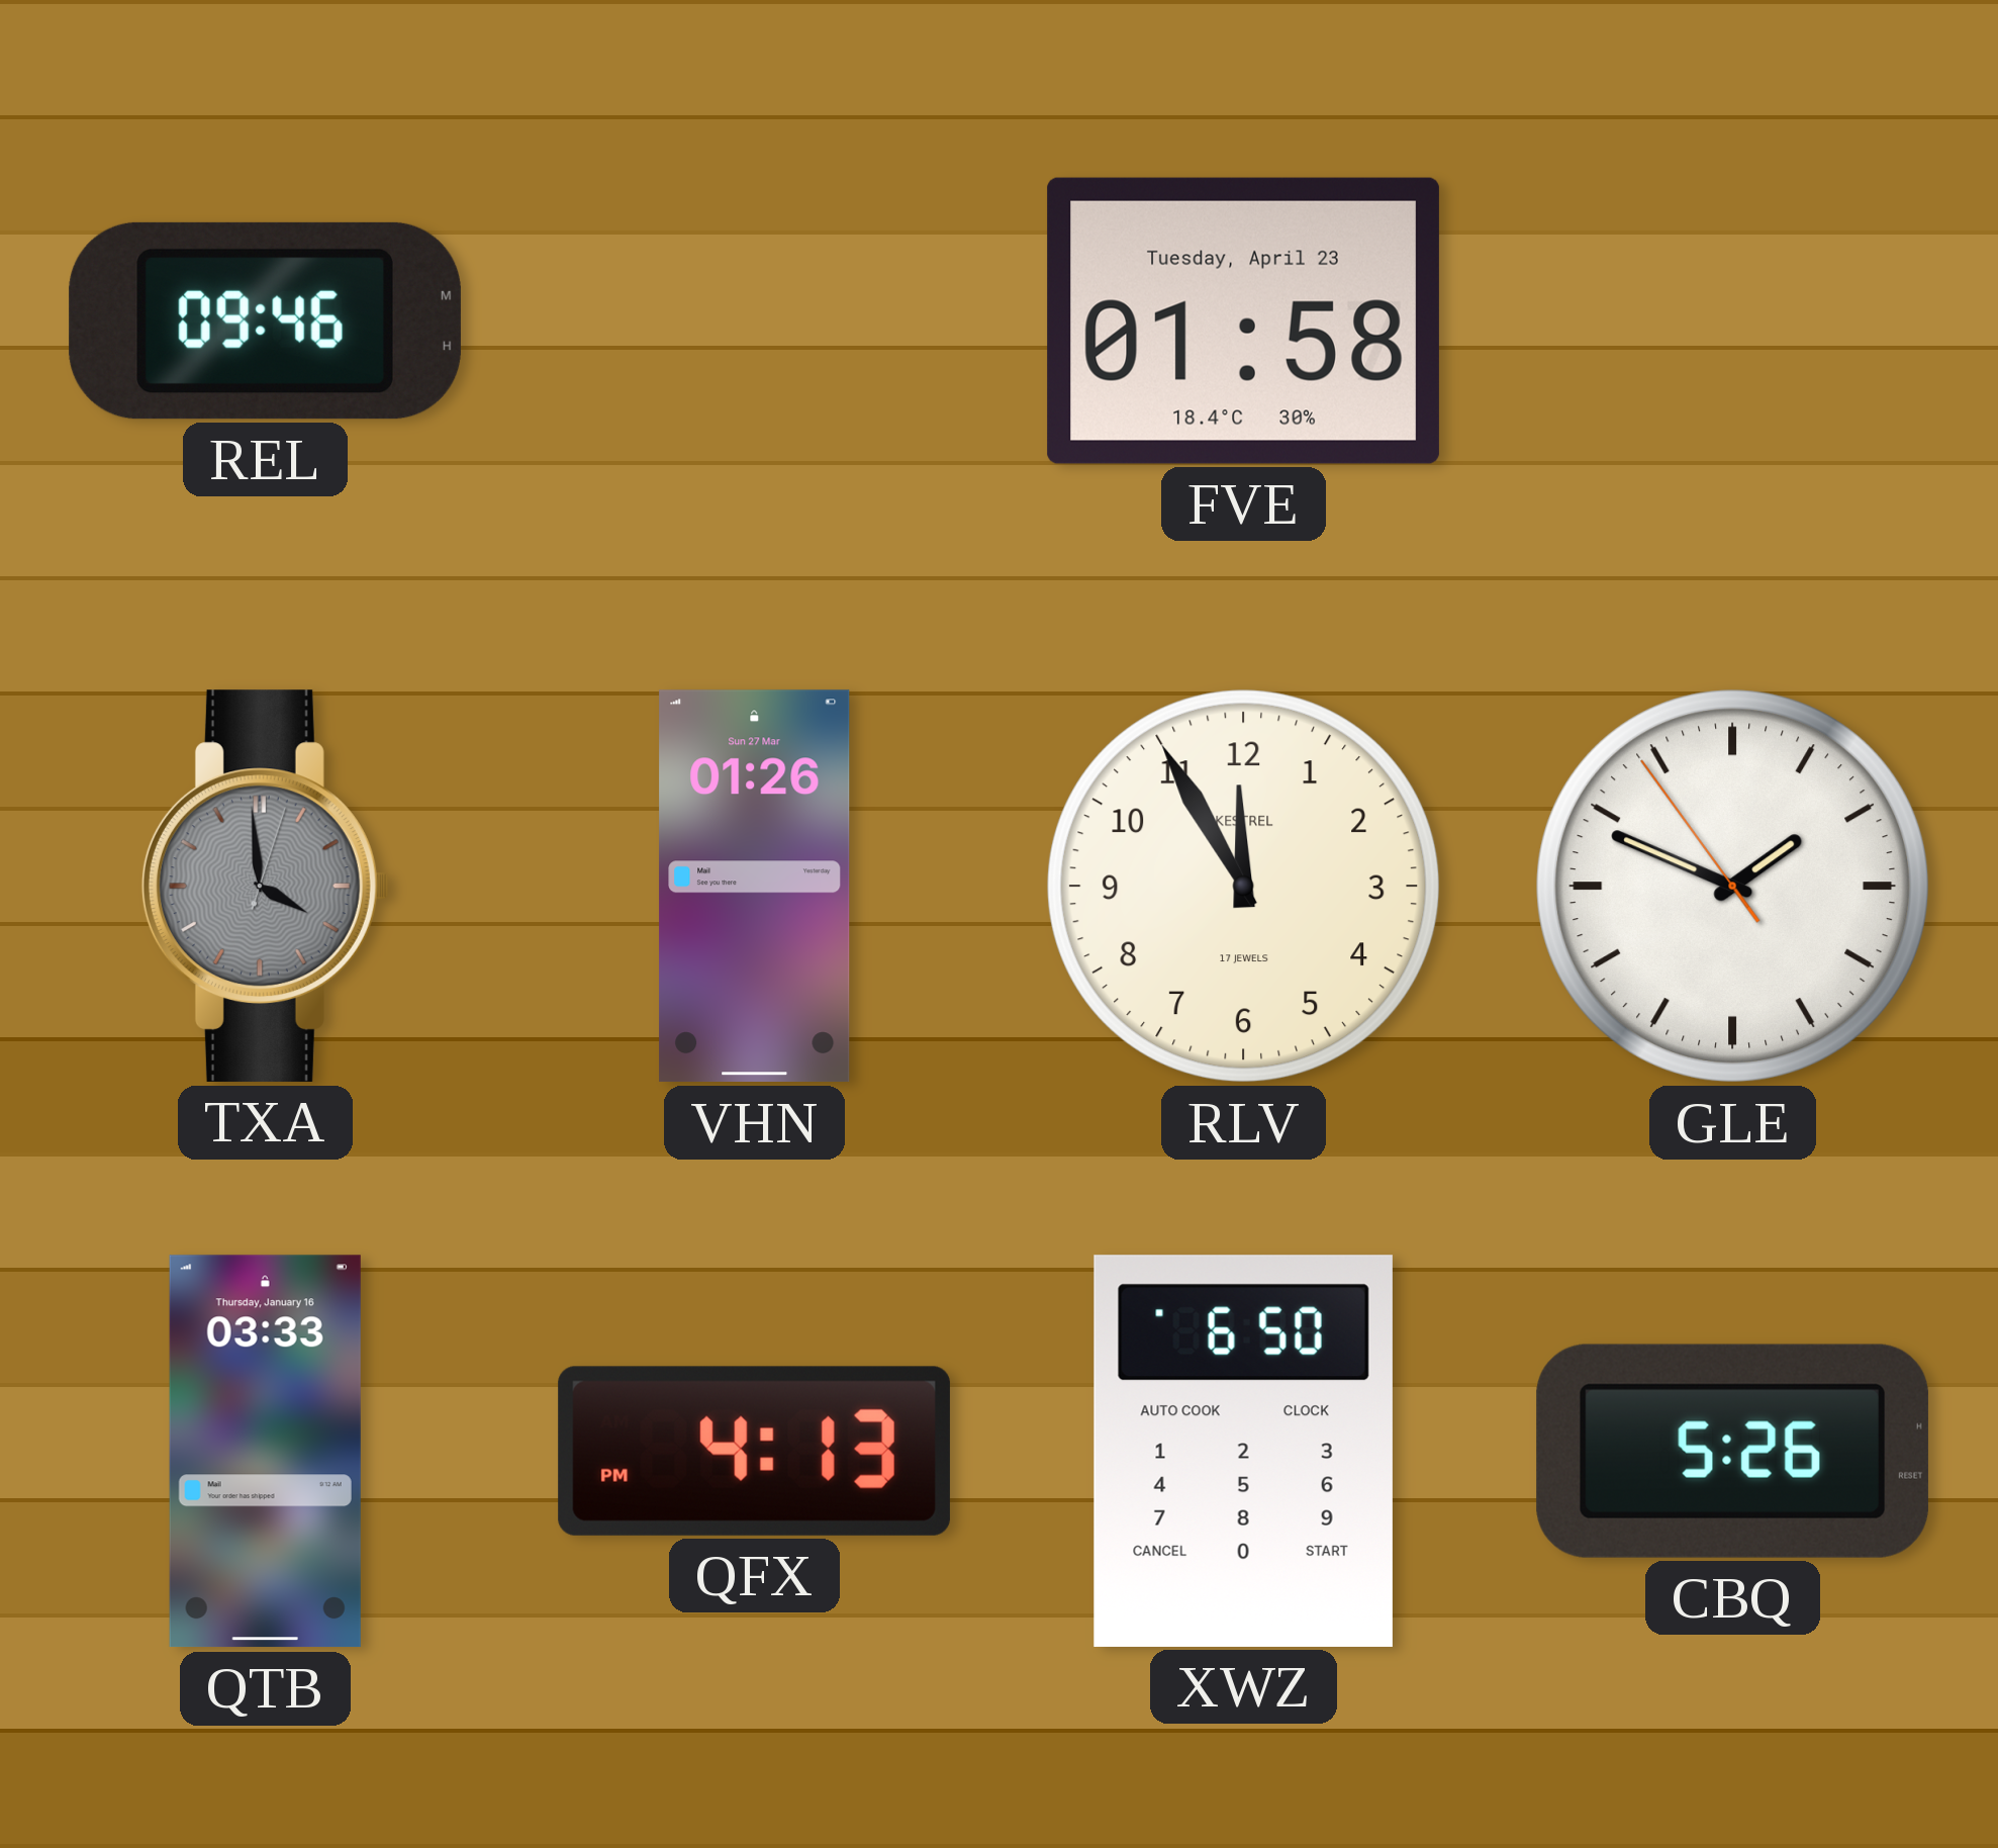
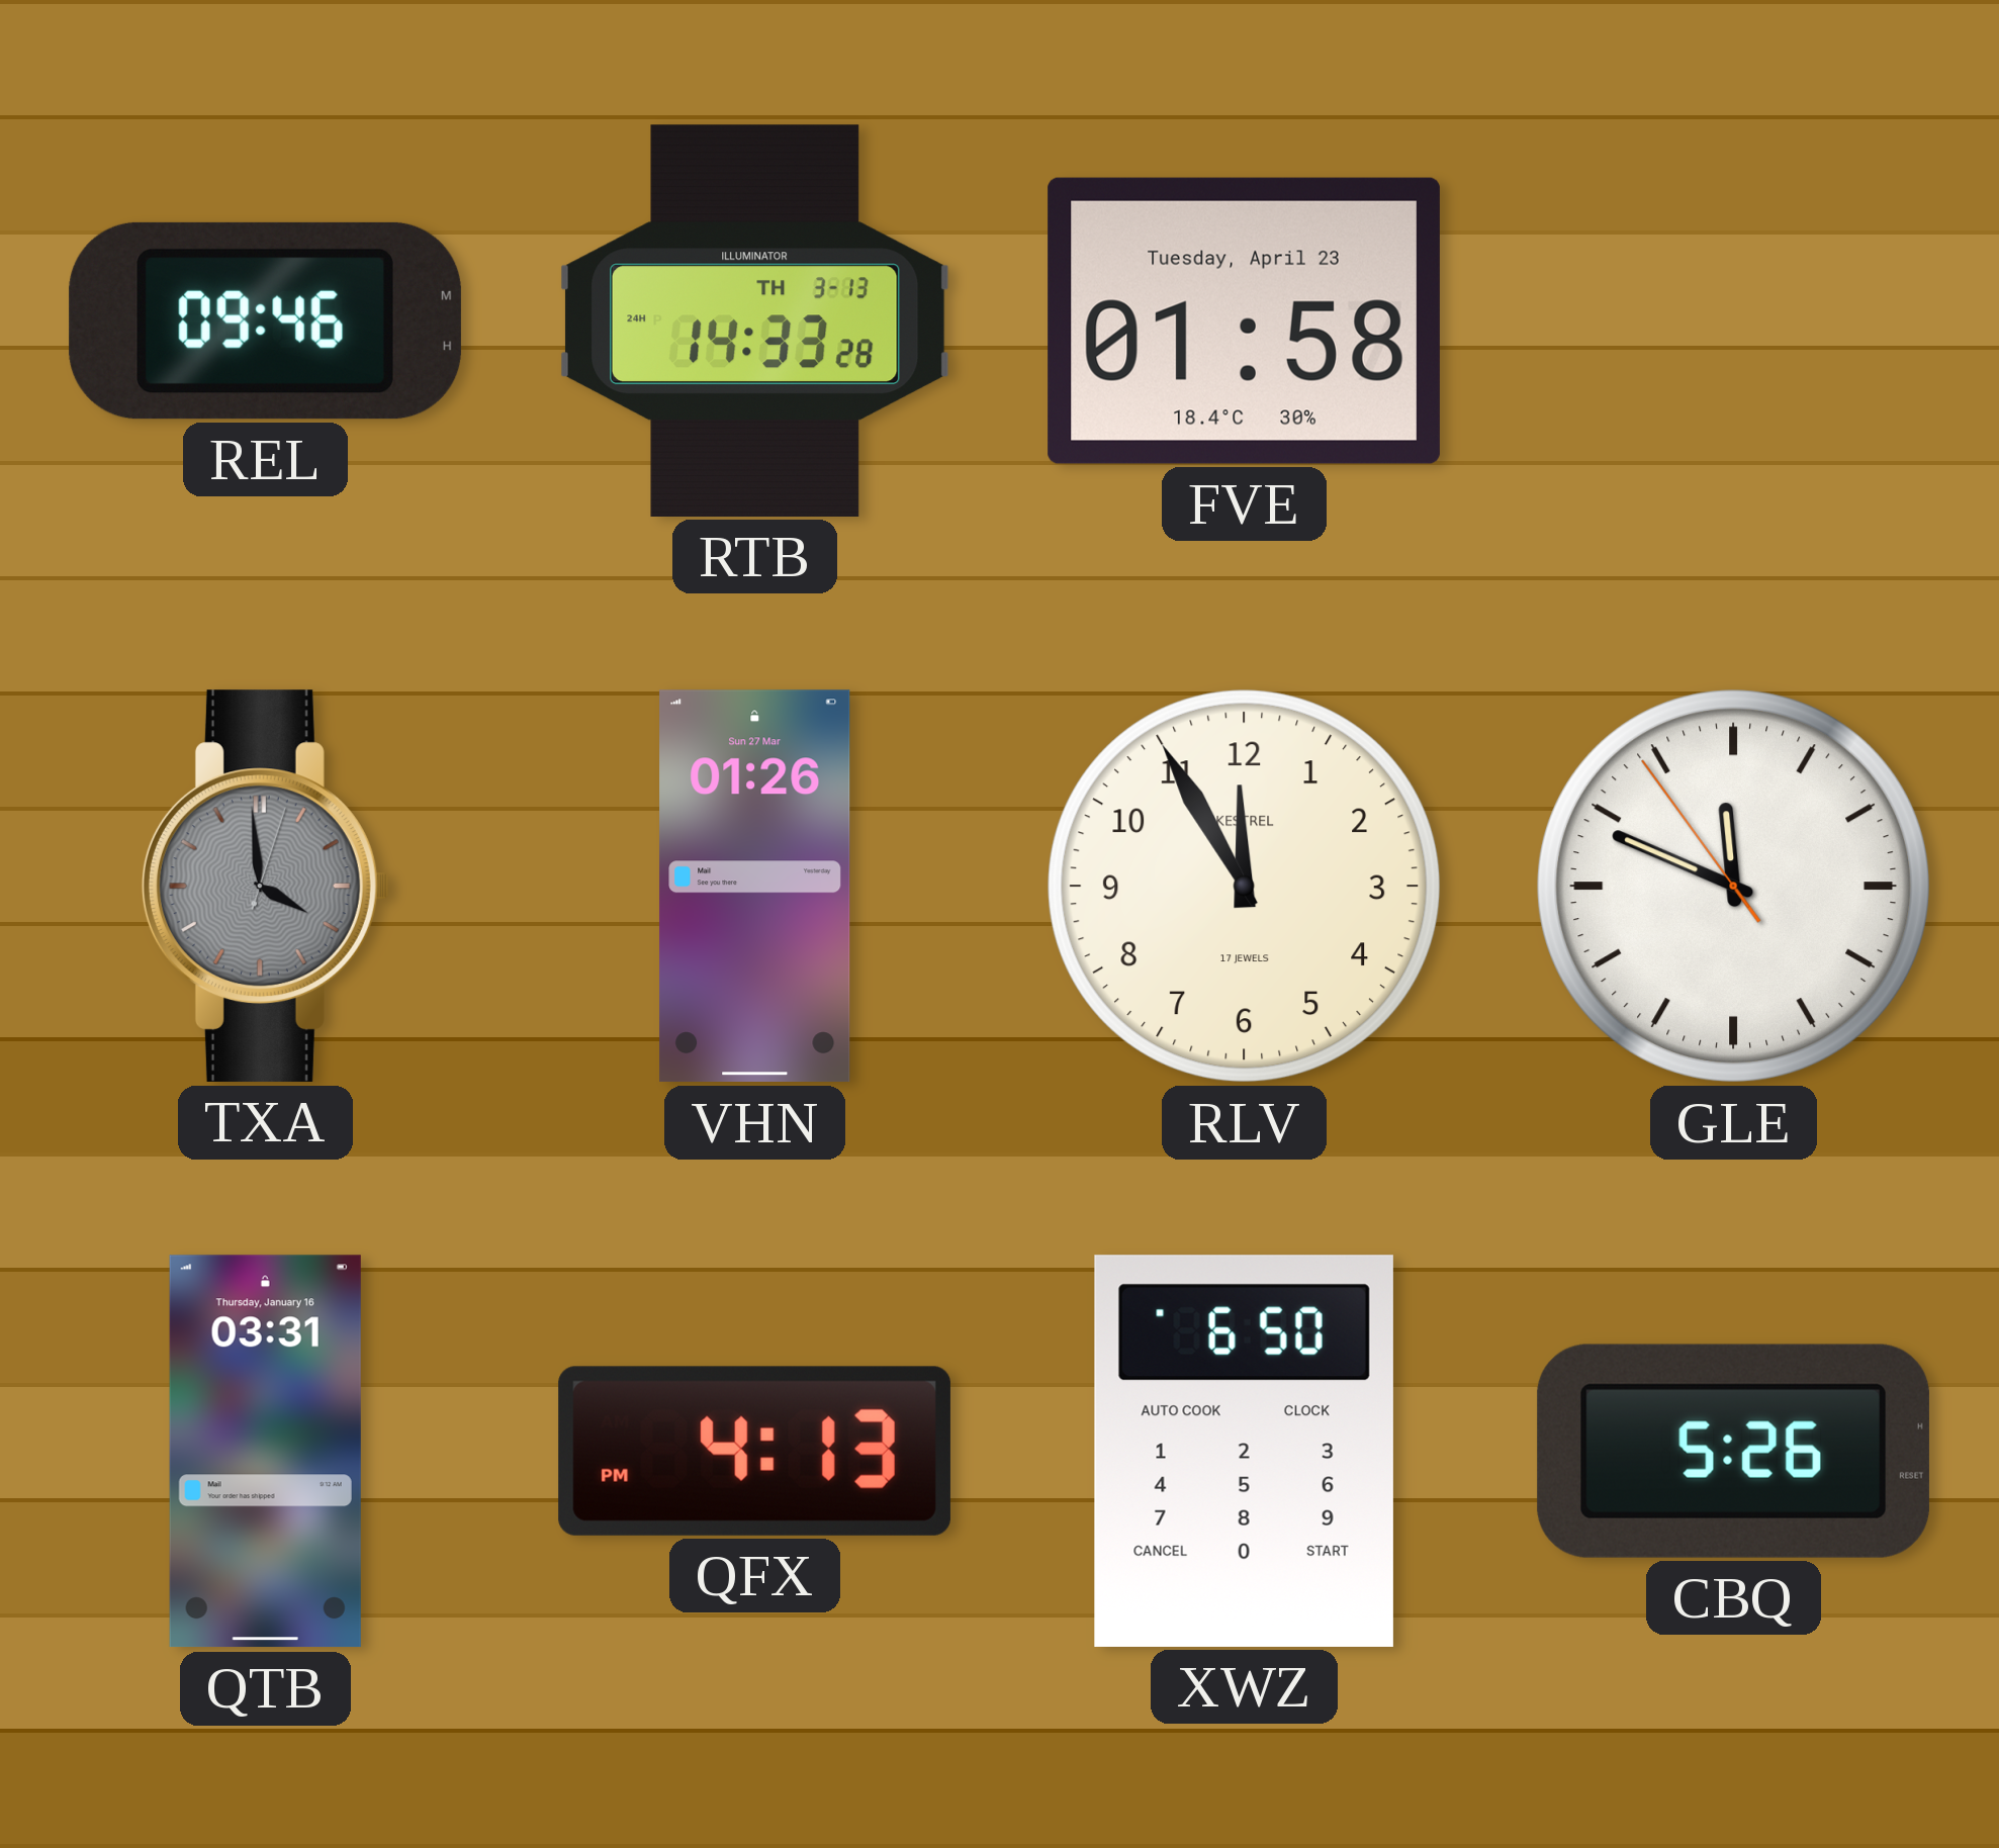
RTB: none -> 14:33 (755, 320)
GLE: 1:48 -> 11:48 (1734, 887)
QTB: 03:33 -> 03:31 (265, 1452)
